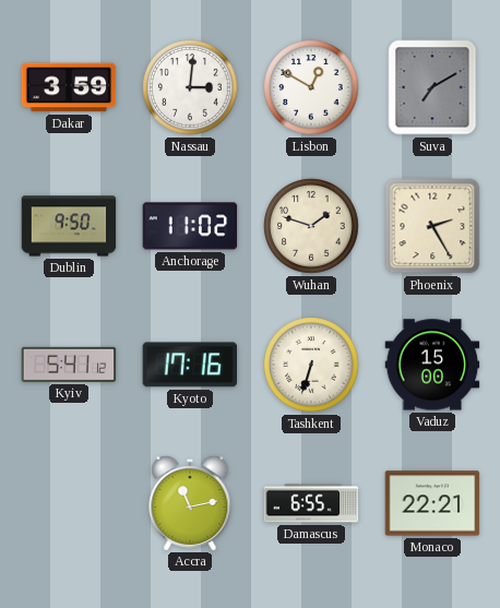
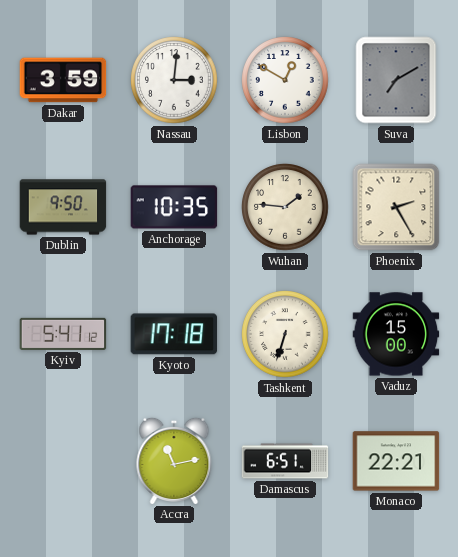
Anchorage: 11:02 -> 10:35 (174, 207)
Wuhan: 1:48 -> 1:46 (285, 207)
Kyoto: 17:16 -> 17:18 (174, 334)
Damascus: 6:55 -> 6:51 (285, 461)
